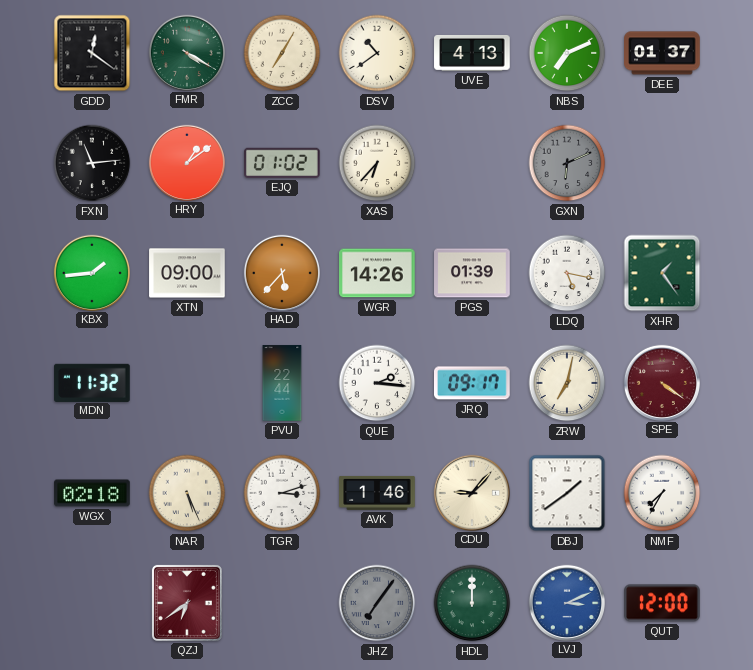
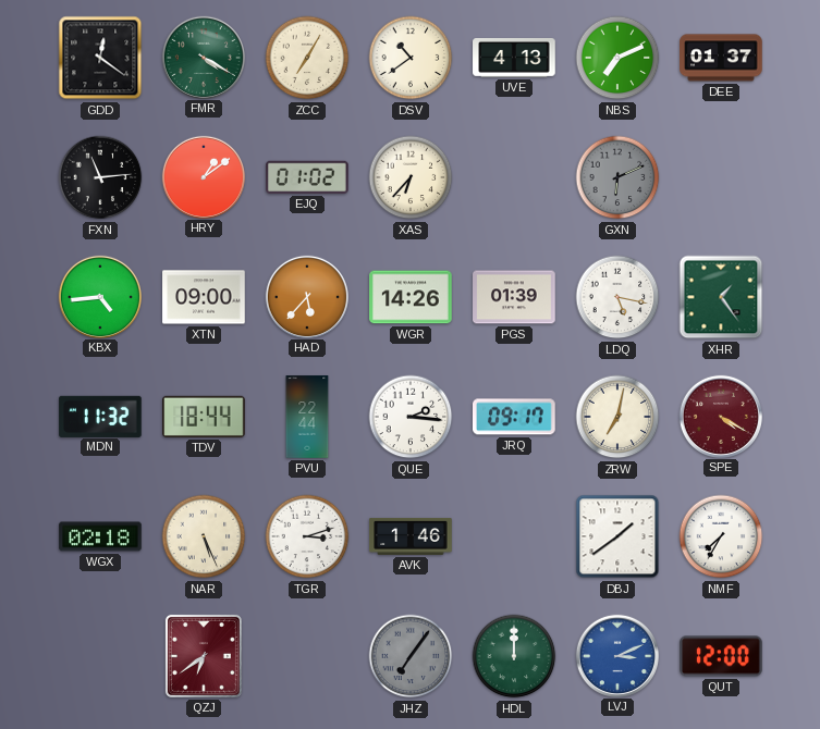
KBX: 1:44 -> 4:44 (99, 296)
TDV: none -> 18:44 (204, 417)
SPE: 4:21 -> 4:20 (720, 416)
CDU: 9:07 -> none (471, 492)
